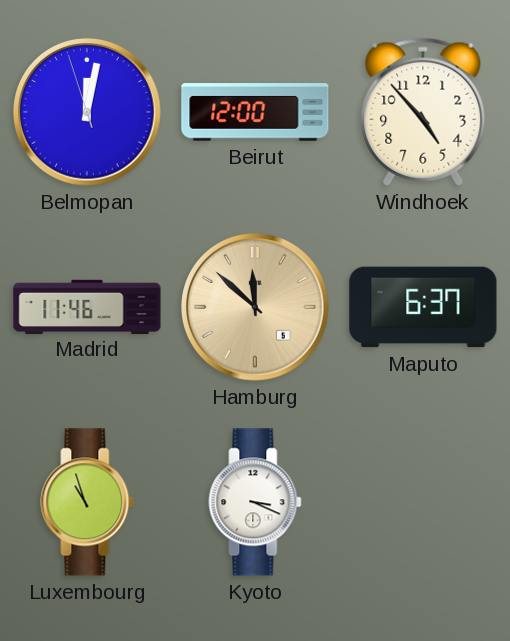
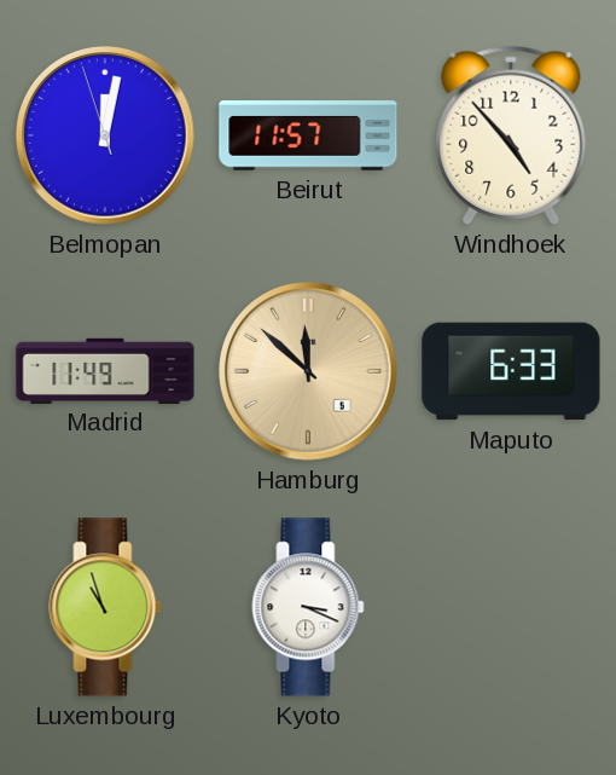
Beirut: 12:00 -> 11:57 (308, 135)
Madrid: 11:46 -> 11:49 (105, 370)
Maputo: 6:37 -> 6:33 (511, 371)
